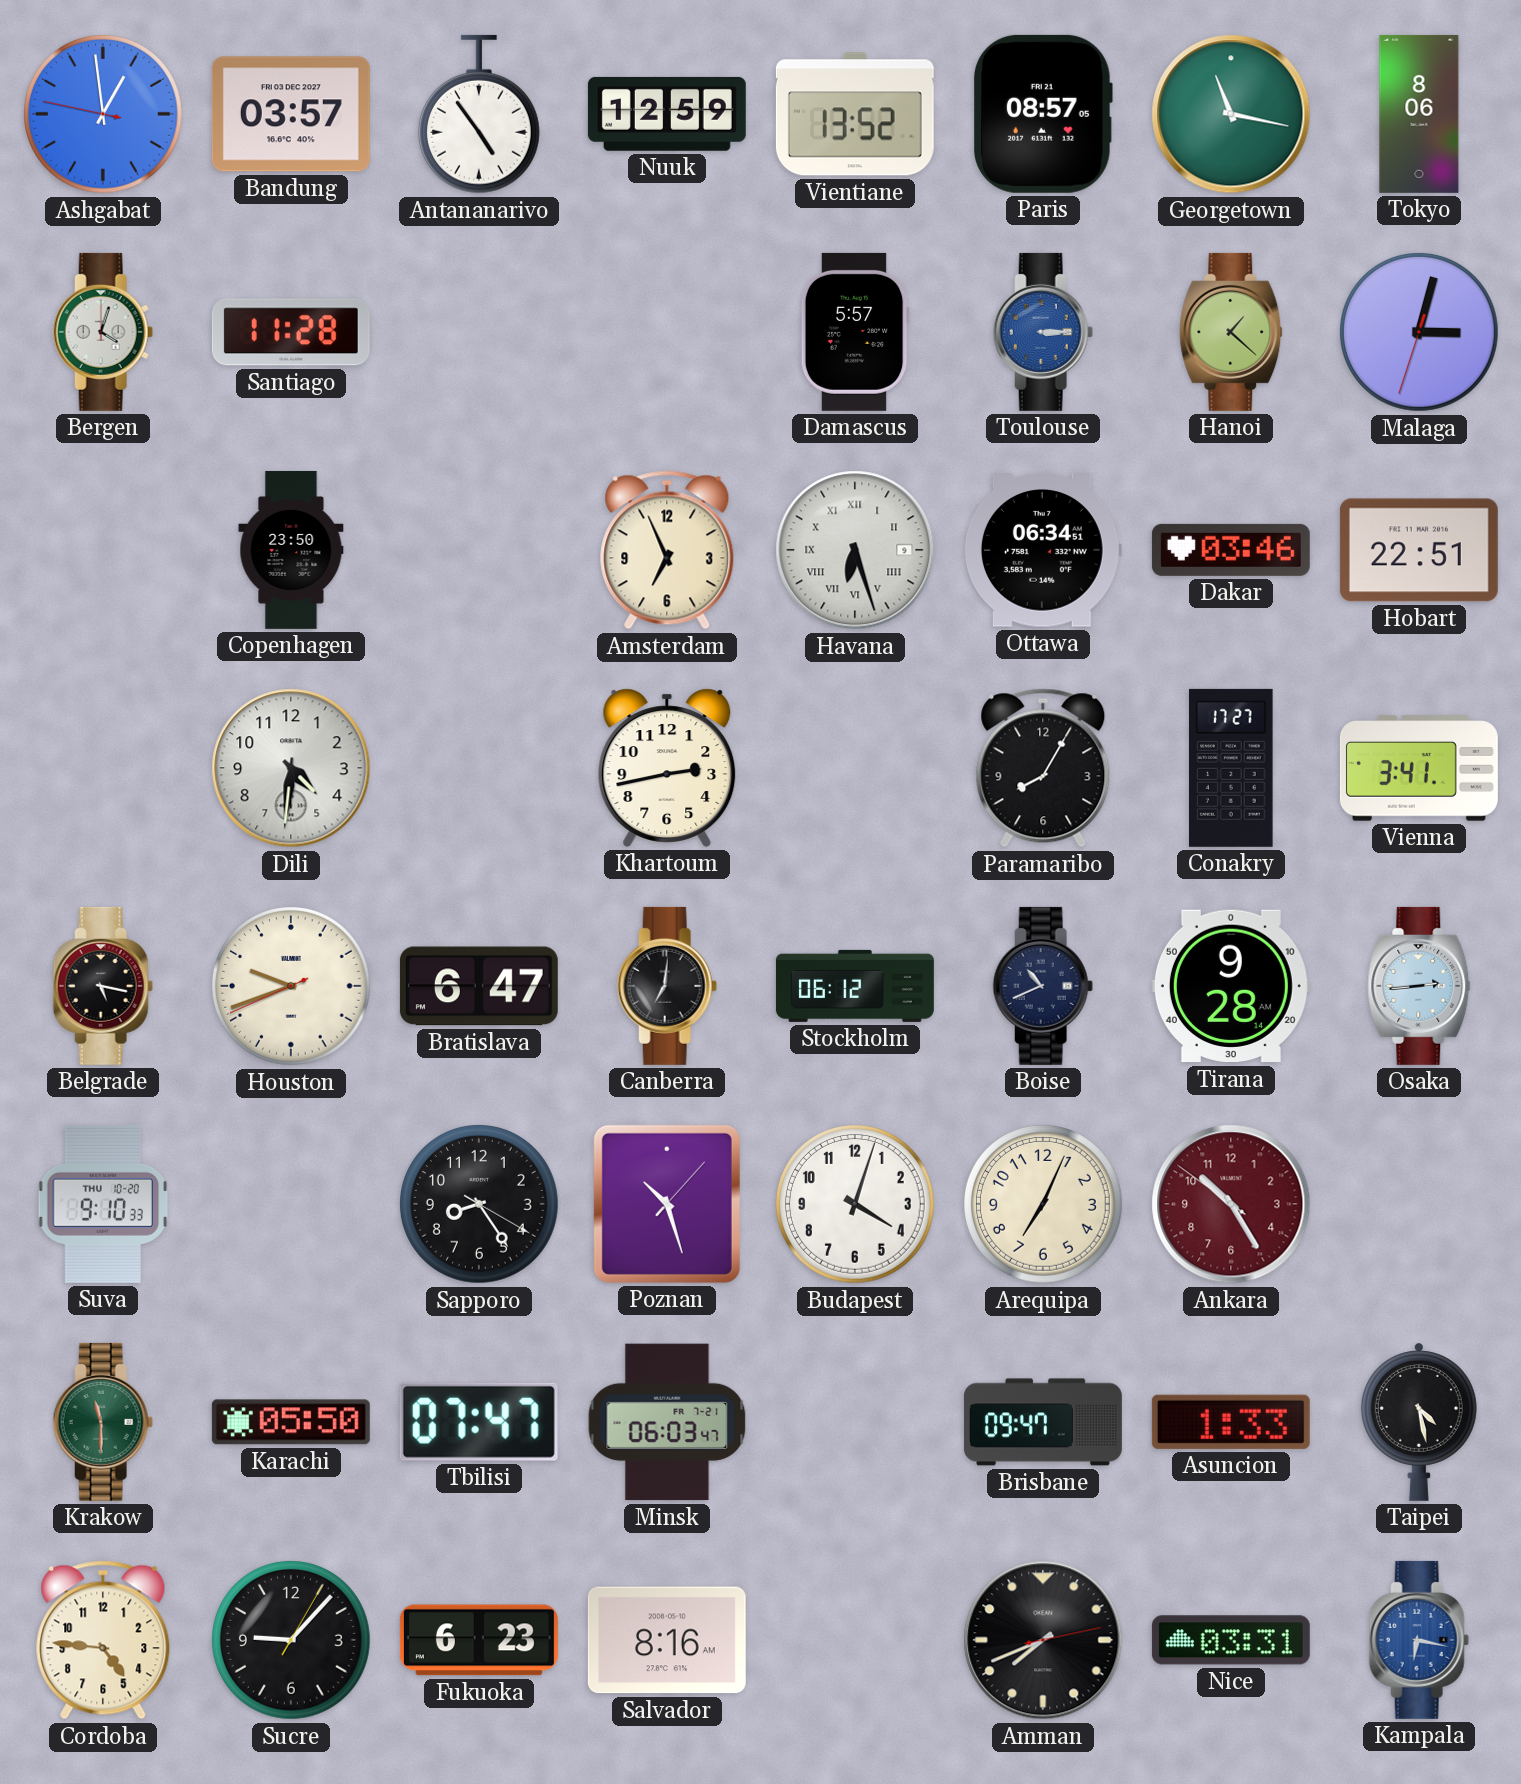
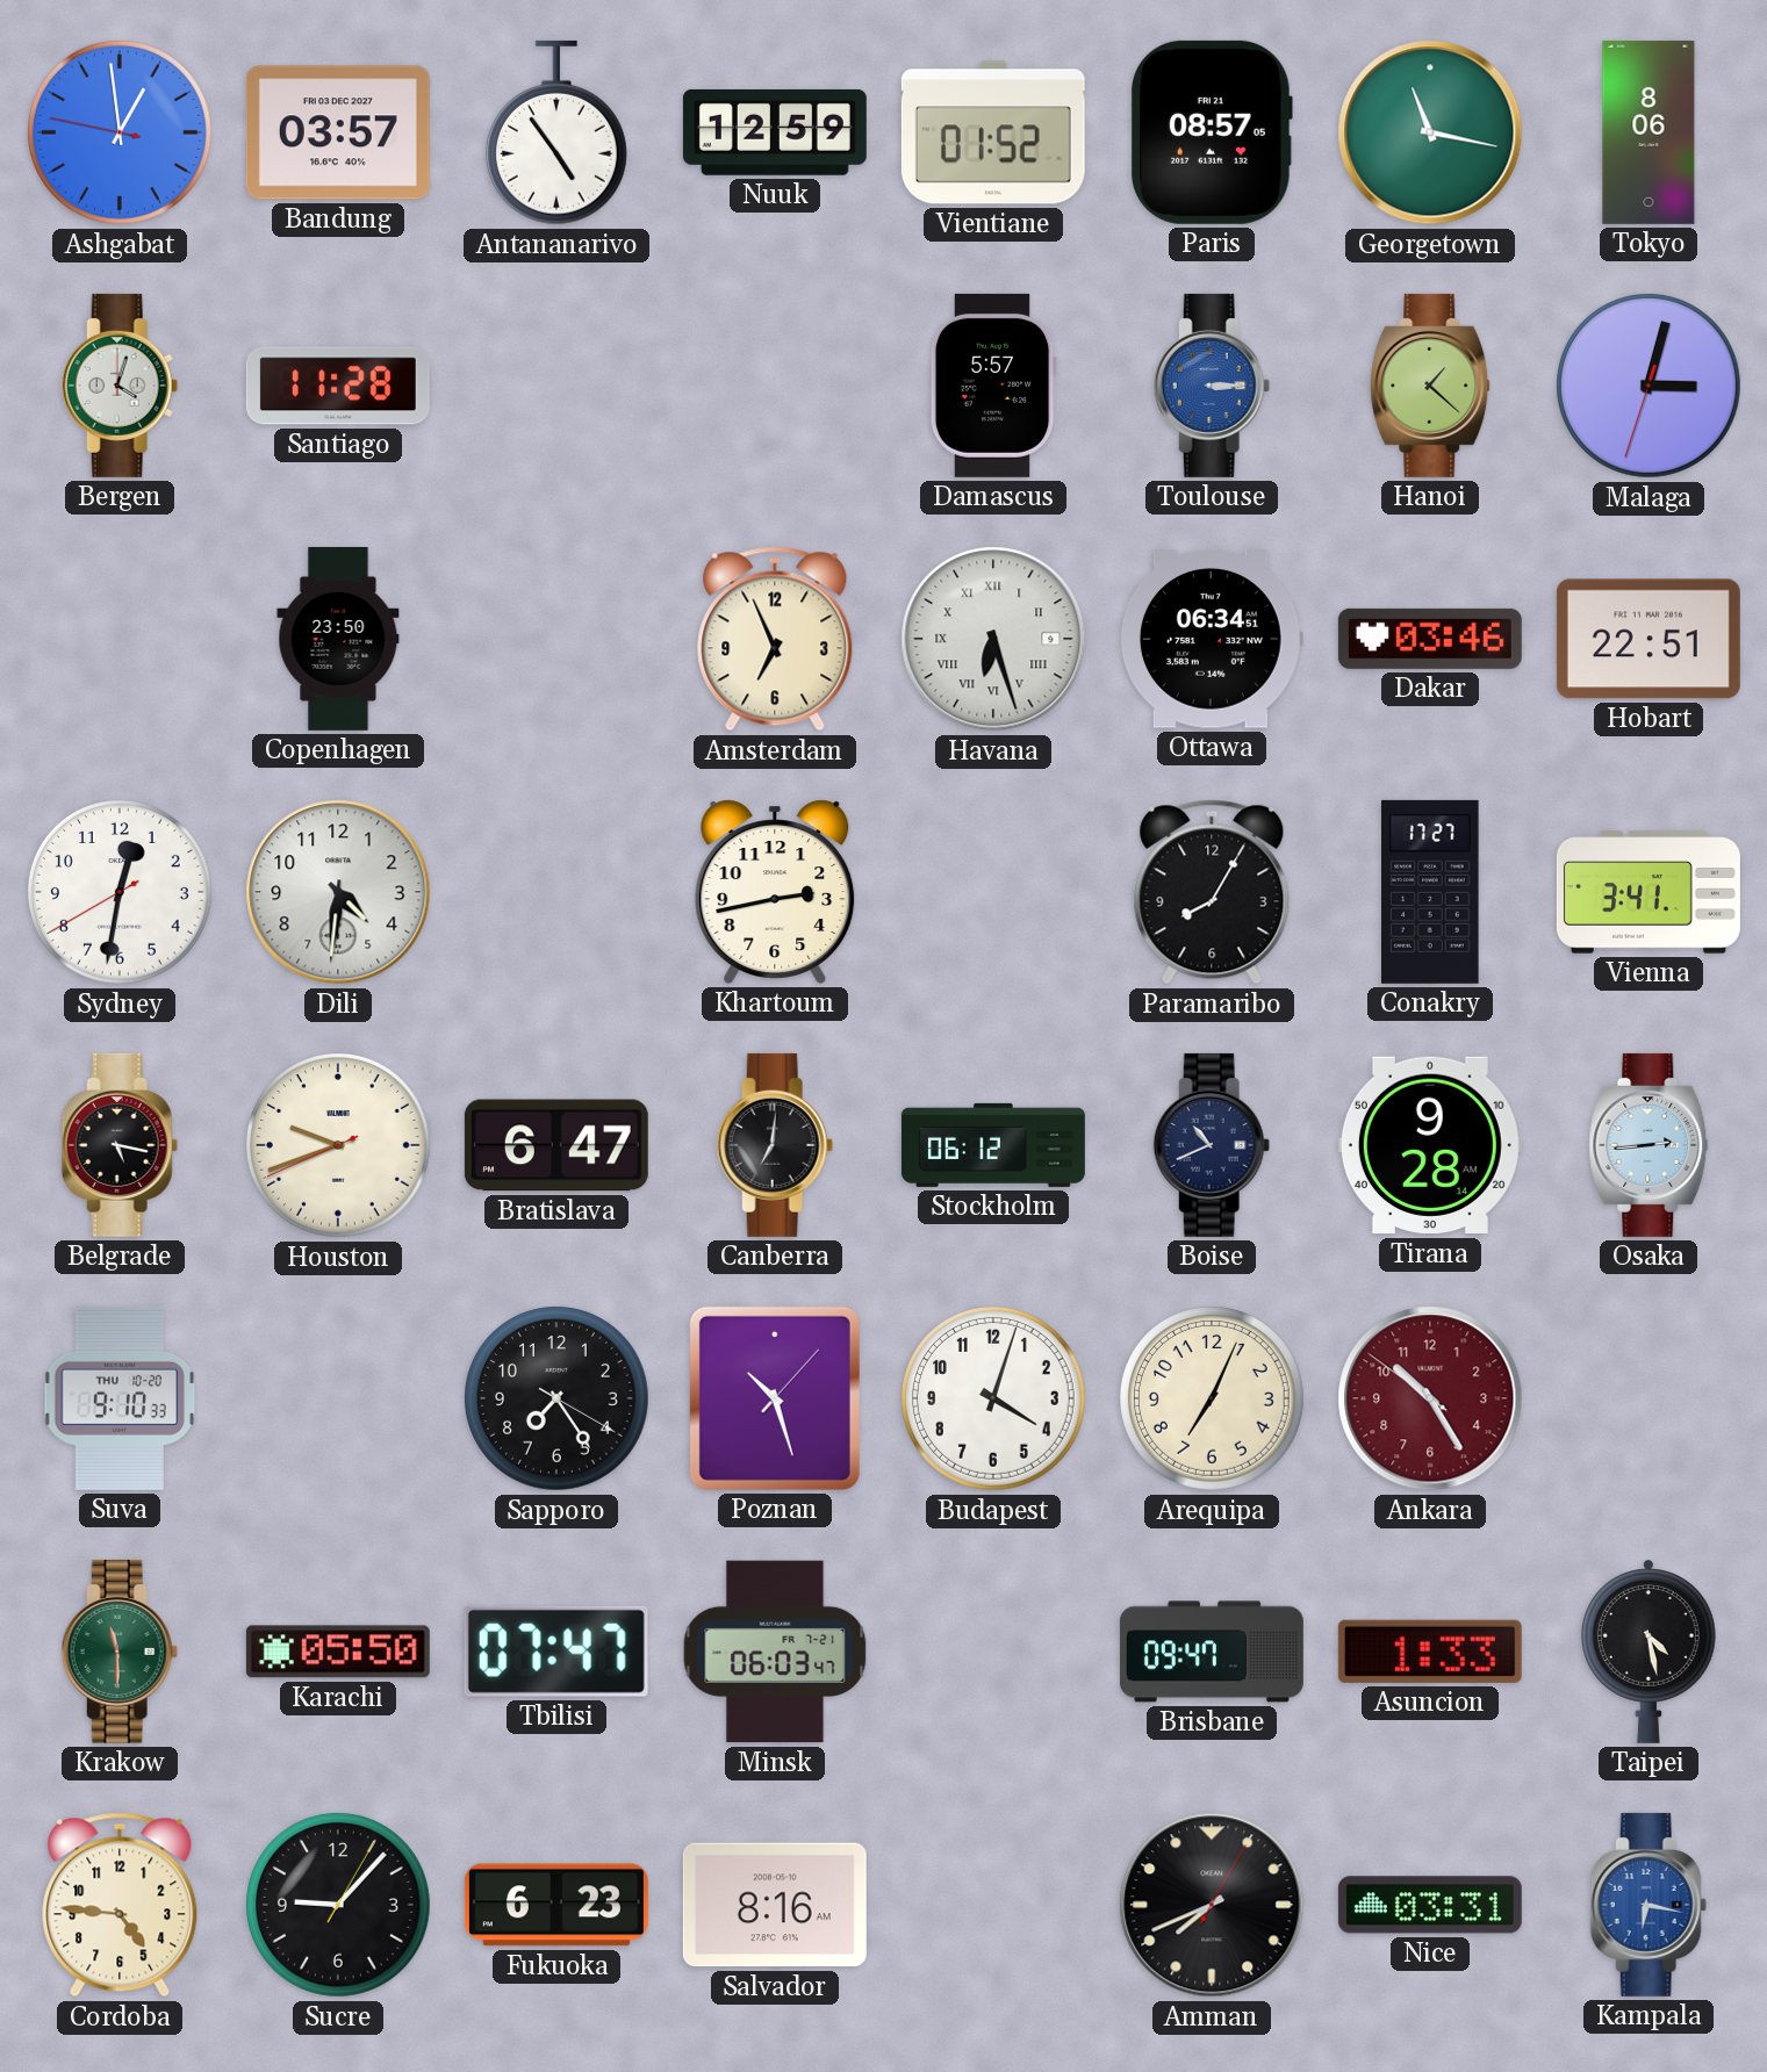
Vientiane: 13:52 -> 01:52 (993, 132)
Sydney: none -> 12:31 (121, 893)
Sapporo: 8:24 -> 7:24 (558, 1400)
Amman: 7:41:13 -> 7:41:05 (1212, 1905)
